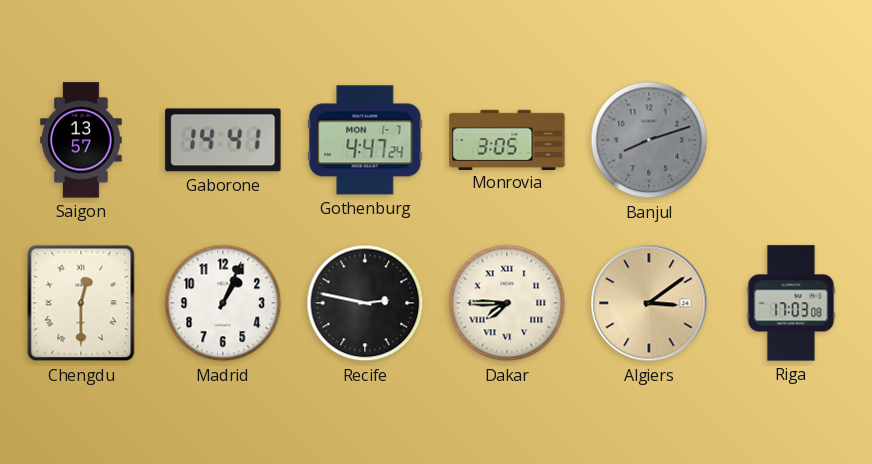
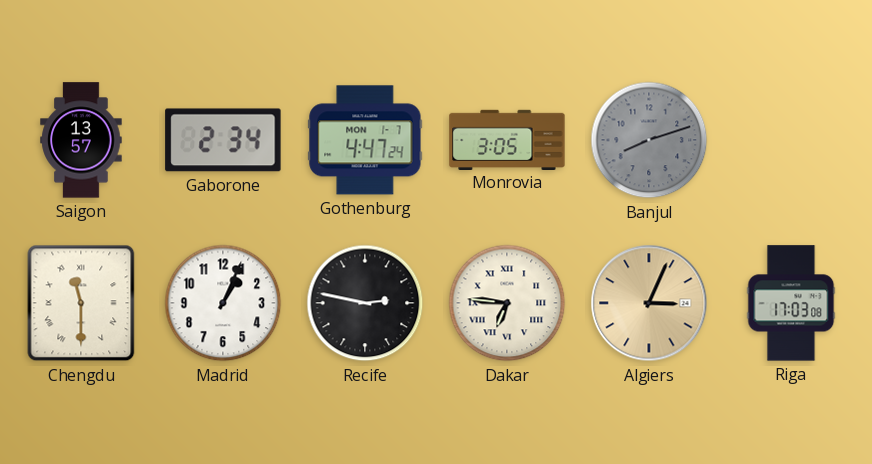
Gaborone: 14:41 -> 2:34 (223, 140)
Chengdu: 12:30 -> 11:30 (81, 303)
Dakar: 7:45 -> 6:46 (507, 303)
Algiers: 3:09 -> 3:04 (649, 303)
